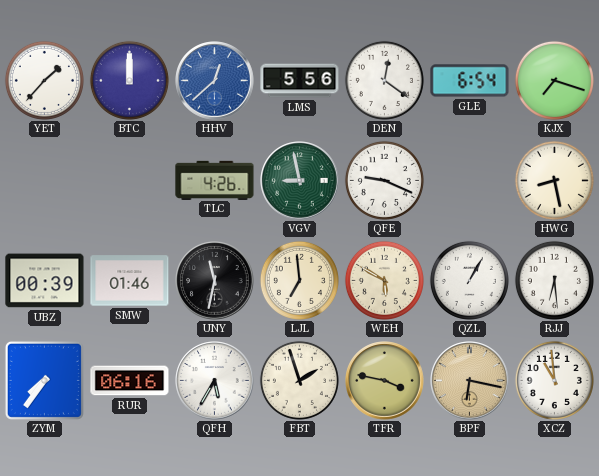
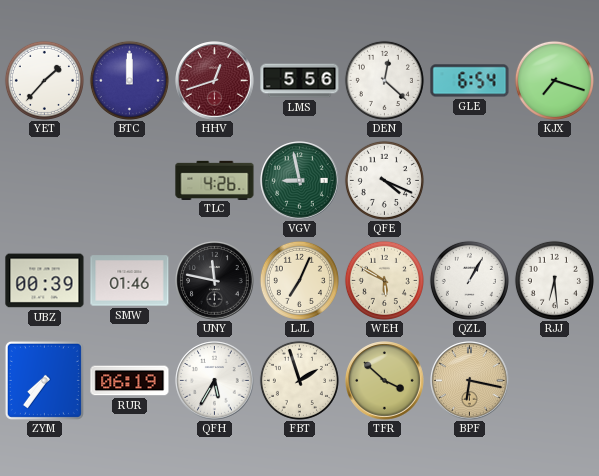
HHV: 12:38 -> 12:42 (215, 81)
HHV dial: blue -> burgundy (215, 81)
DEN: 12:21 -> 12:22 (384, 80)
QFE: 9:19 -> 4:19 (384, 180)
HWG: 8:28 -> none (554, 180)
UNY: 11:32 -> 11:47 (215, 281)
LJL: 6:59 -> 7:04 (299, 280)
RUR: 06:16 -> 06:19 (130, 381)
TFR: 3:47 -> 3:52 (385, 381)
XCZ: 10:59 -> none (554, 380)
